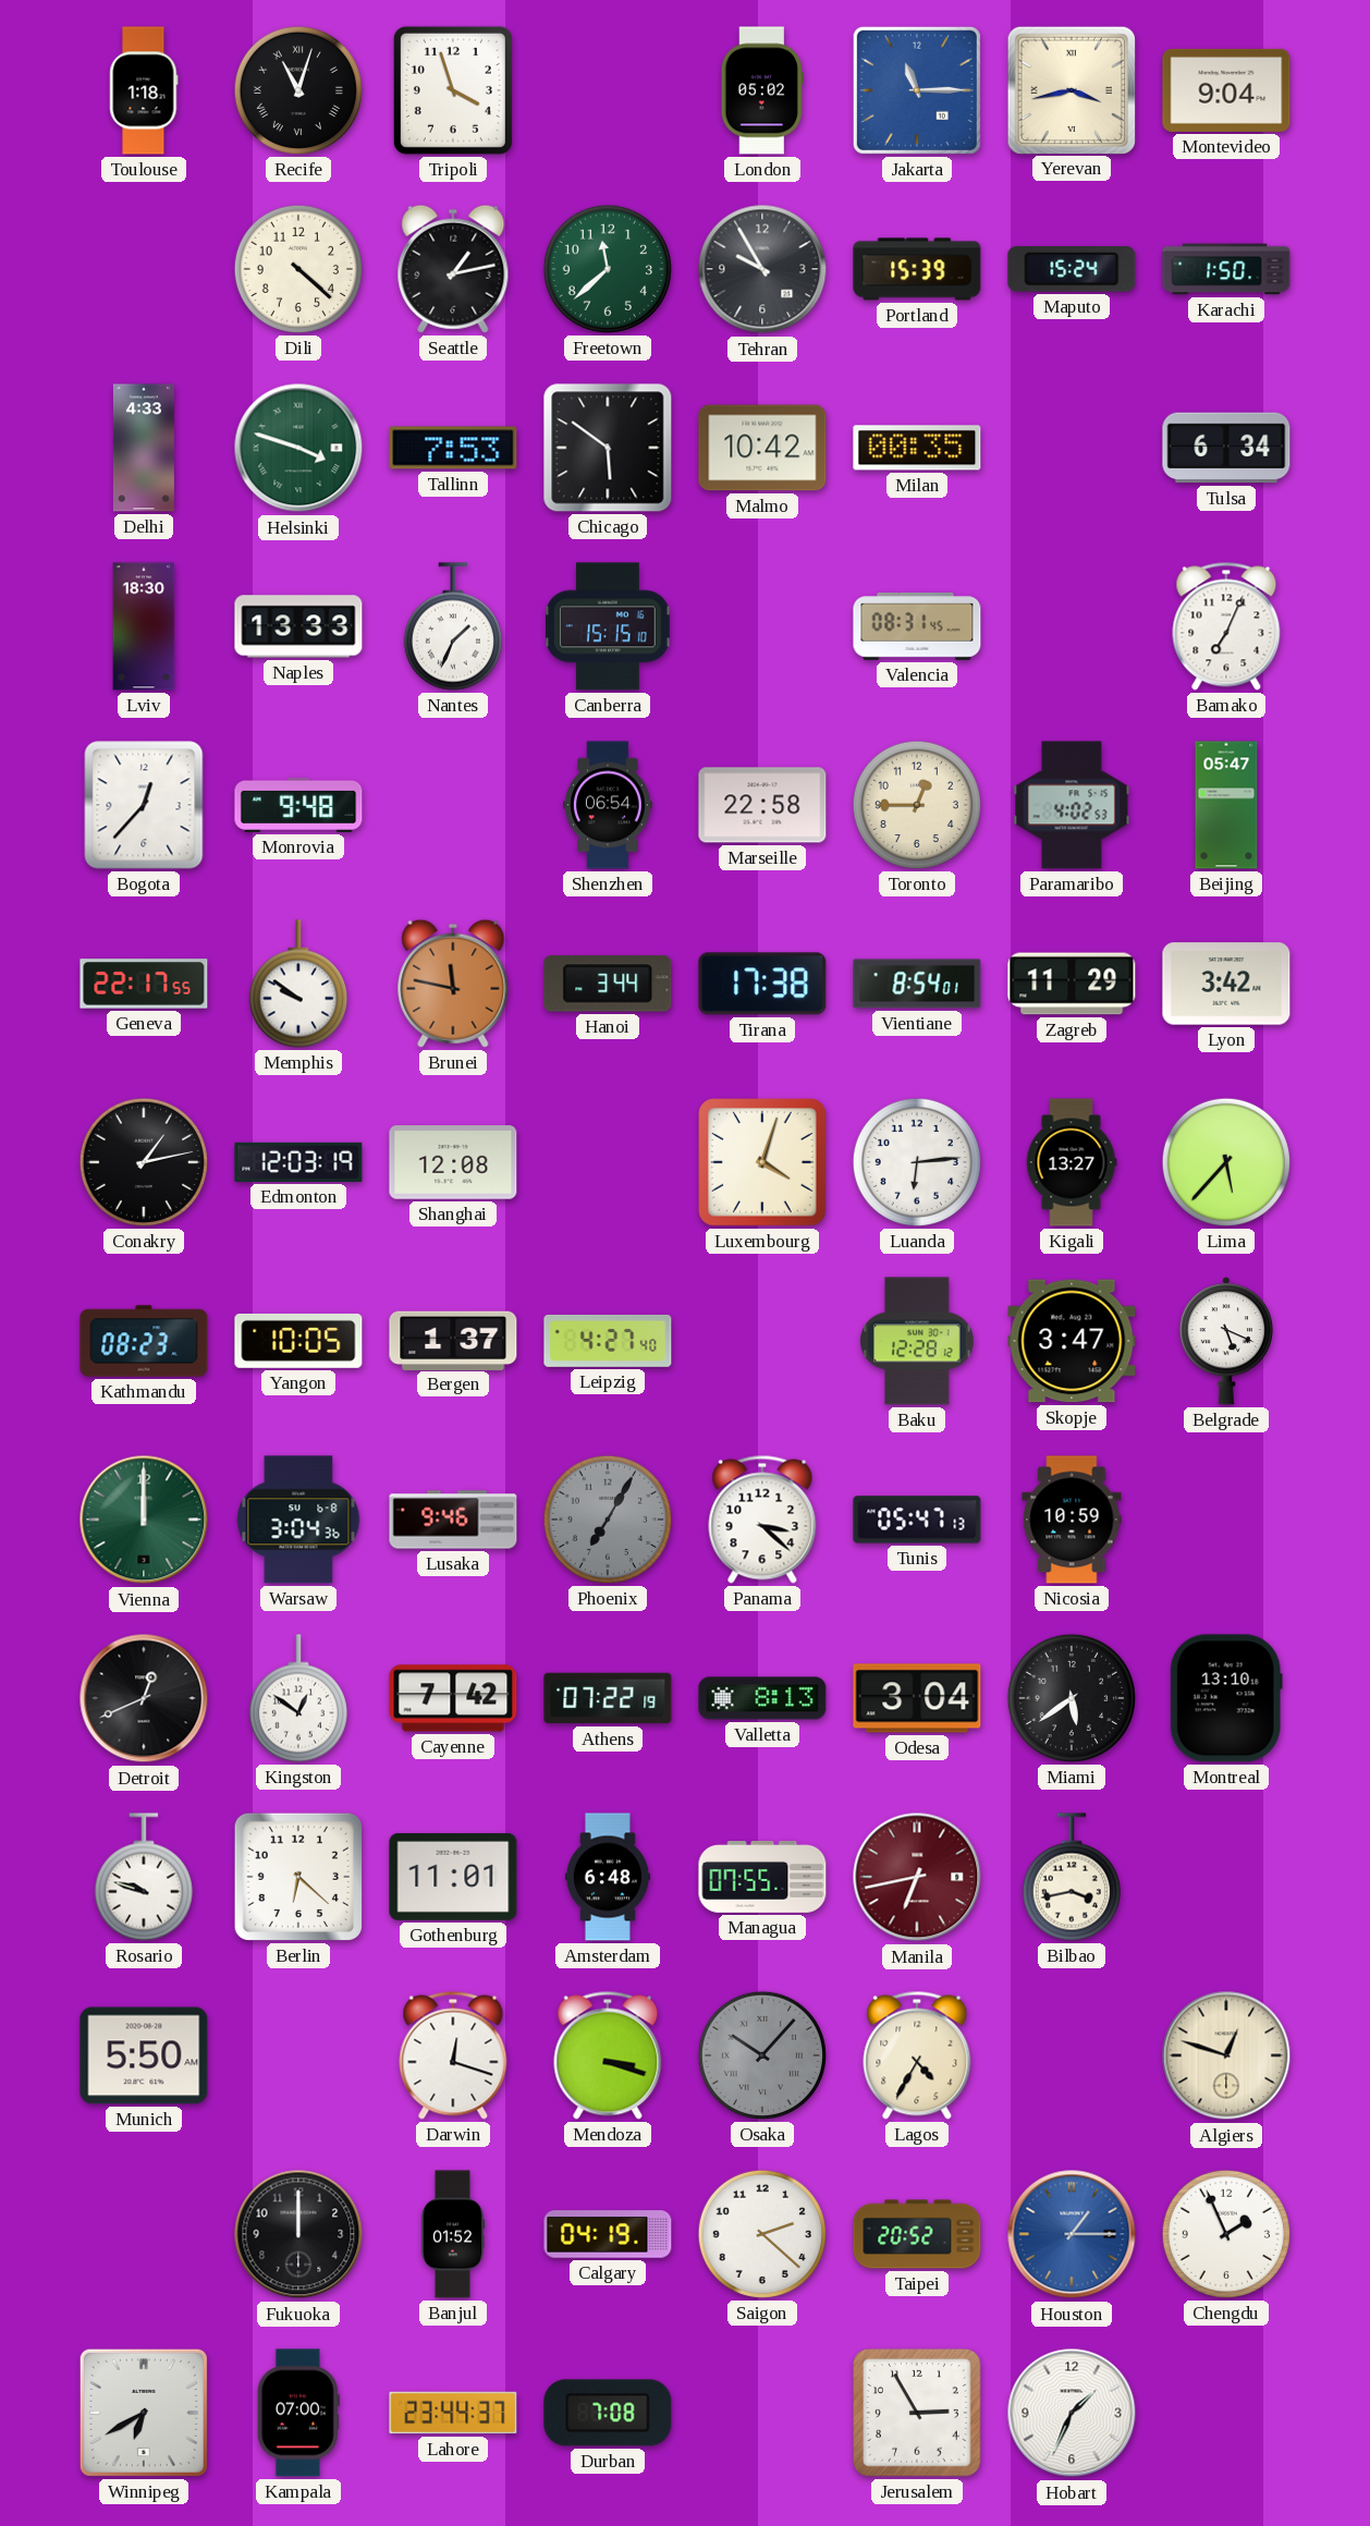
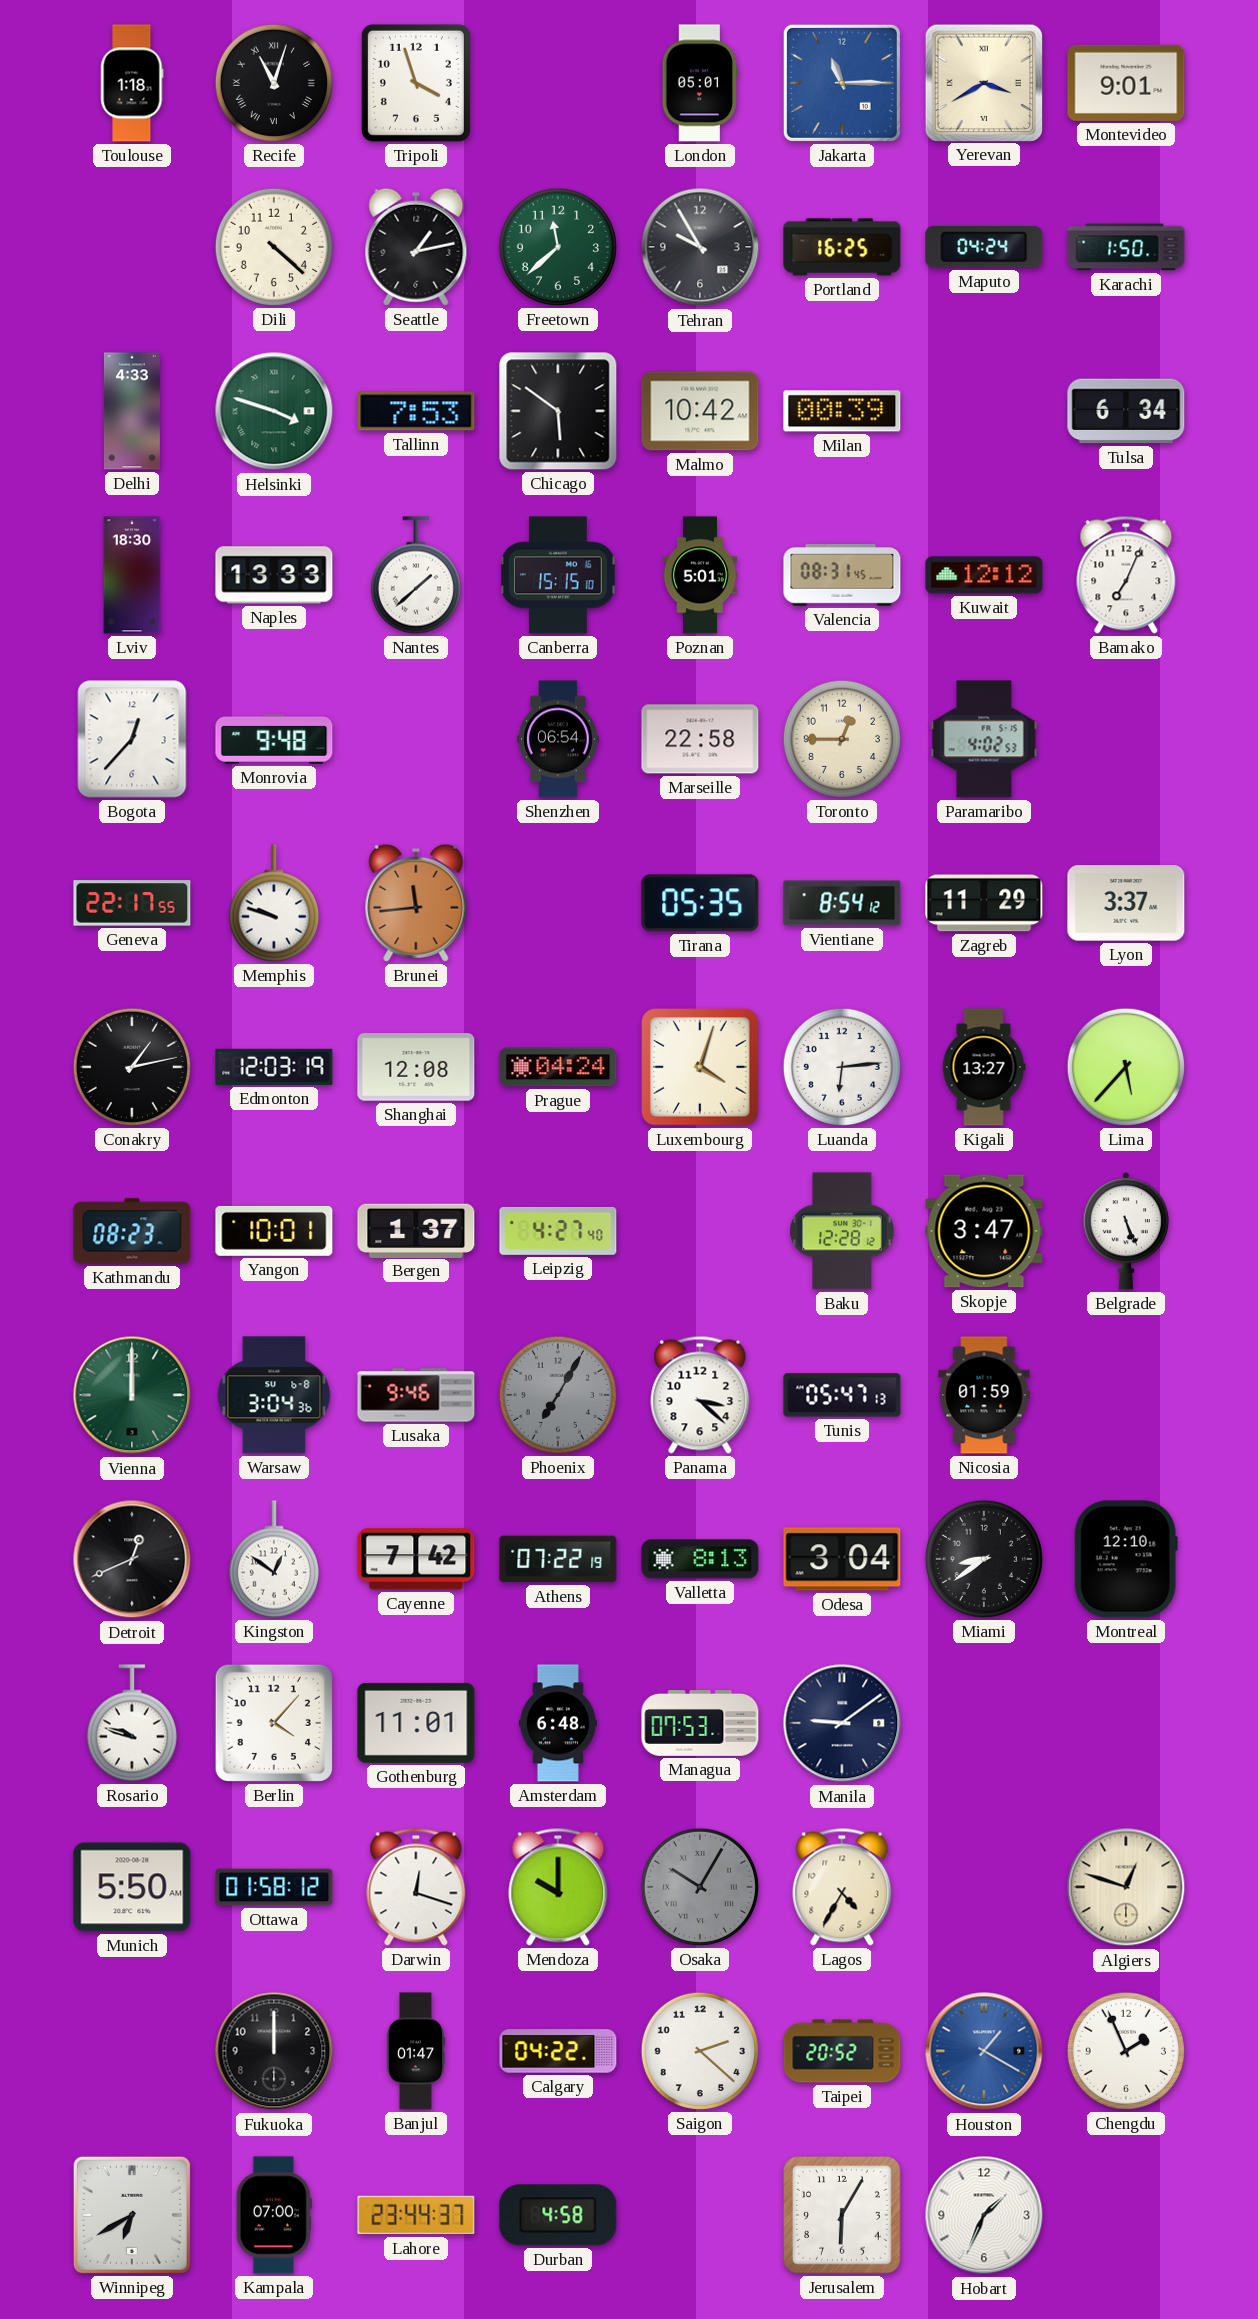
London: 05:02 -> 05:01 (700, 83)
Yerevan: 3:43 -> 3:40 (983, 82)
Montevideo: 9:04 -> 9:01 (1126, 83)
Portland: 15:39 -> 16:25 (842, 247)
Maputo: 15:24 -> 04:24 (984, 248)
Milan: 00:35 -> 00:39 (842, 411)
Nantes: 1:34 -> 1:38 (416, 575)
Poznan: none -> 5:01 (700, 575)
Kuwait: none -> 12:12 (984, 575)
Beijing: 05:47 -> none (1226, 805)
Memphis: 9:51 -> 9:48 (274, 903)
Brunei: 11:47 -> 11:44 (416, 903)
Hanoi: 3:44 -> none (608, 984)
Tirana: 17:38 -> 05:35 (700, 903)
Vientiane: 8:54:01 -> 8:54:12 (842, 903)
Lyon: 3:42 -> 3:37 (1126, 903)
Prague: none -> 04:24 (558, 1067)
Yangon: 10:05 -> 10:01 (274, 1231)
Belgrade: 5:19 -> 5:26 (1125, 1231)
Nicosia: 10:59 -> 01:59 (984, 1395)
Miami: 5:39 -> 8:39 (984, 1559)
Montreal: 13:10 -> 12:10 (1126, 1559)
Berlin: 6:22 -> 4:07 (274, 1723)
Managua: 07:55 -> 07:53 (700, 1724)
Manila: 6:43 -> 9:09 (842, 1723)
Manila dial: burgundy -> navy (842, 1723)
Bilbao: 3:43 -> none (1072, 1877)
Ottawa: none -> 01:58 (274, 1887)
Mendoza: 3:18 -> 10:00 (558, 1887)
Osaka: 10:07 -> 10:05 (700, 1887)
Banjul: 01:52 -> 01:47 (416, 2051)
Calgary: 04:19 -> 04:22 (558, 2051)
Houston: 1:15 -> 1:20 (984, 2051)
Durban: 7:08 -> 4:58 (558, 2215)
Jerusalem: 2:55 -> 6:05 (842, 2215)
